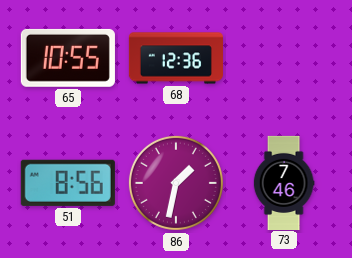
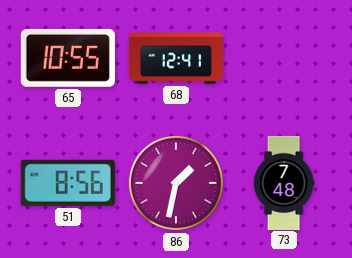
68: 12:36 -> 12:41 (176, 58)
73: 7:46 -> 7:48 (284, 182)
